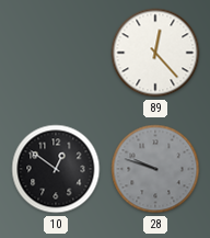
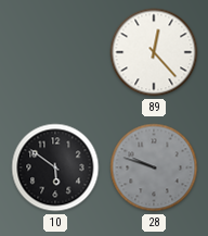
10: 12:51 -> 5:51 (55, 167)
